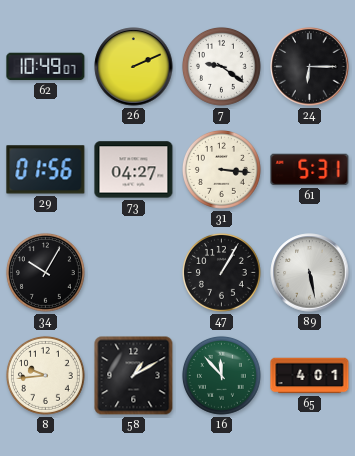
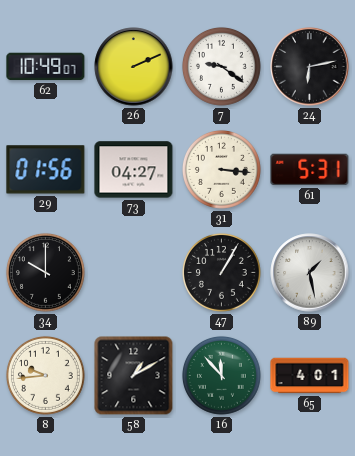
24: 6:15 -> 6:13 (310, 67)
34: 10:05 -> 10:00 (45, 272)
89: 5:28 -> 1:28 (310, 273)
